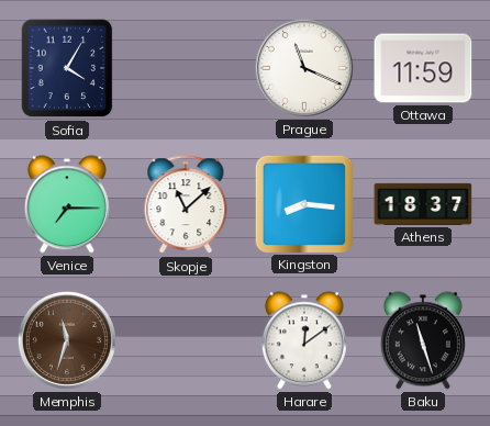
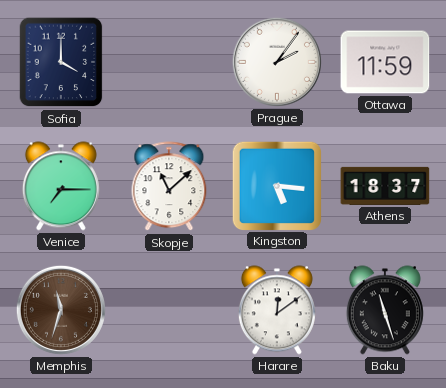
Sofia: 4:05 -> 4:00 (61, 62)
Prague: 11:19 -> 2:06 (277, 62)
Kingston: 8:16 -> 5:16 (276, 185)
